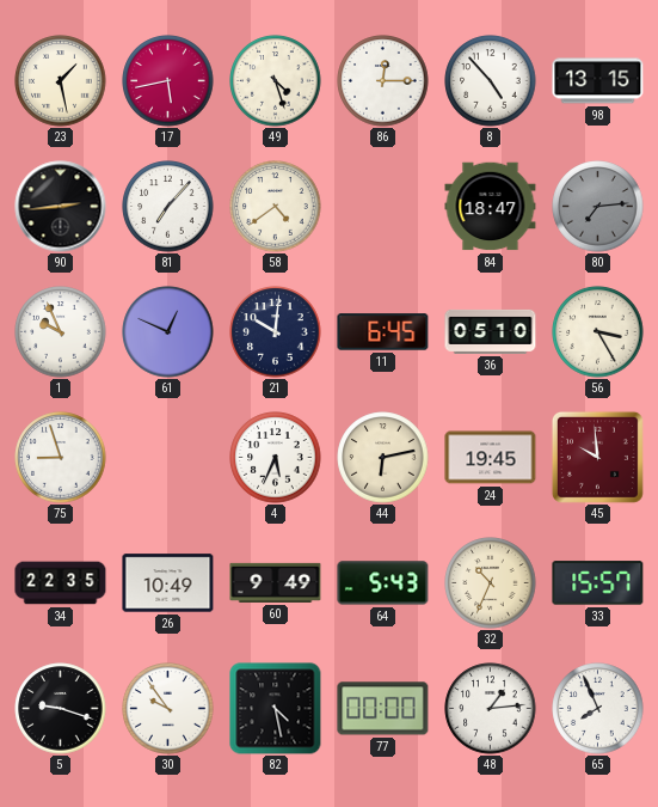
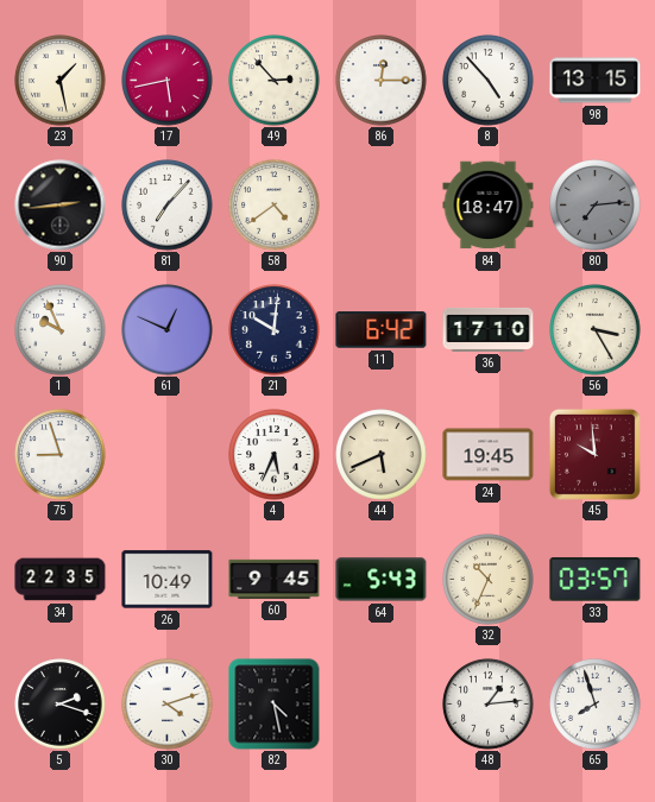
49: 4:27 -> 2:53 (275, 81)
11: 6:45 -> 6:42 (382, 330)
36: 05:10 -> 17:10 (489, 329)
44: 6:13 -> 5:41 (382, 455)
60: 9:49 -> 9:45 (275, 579)
33: 15:57 -> 03:57 (596, 580)
5: 9:18 -> 2:18 (61, 705)
30: 9:54 -> 4:12 (168, 705)
77: 00:00 -> none (383, 709)
65: 7:56 -> 7:57 (596, 705)
